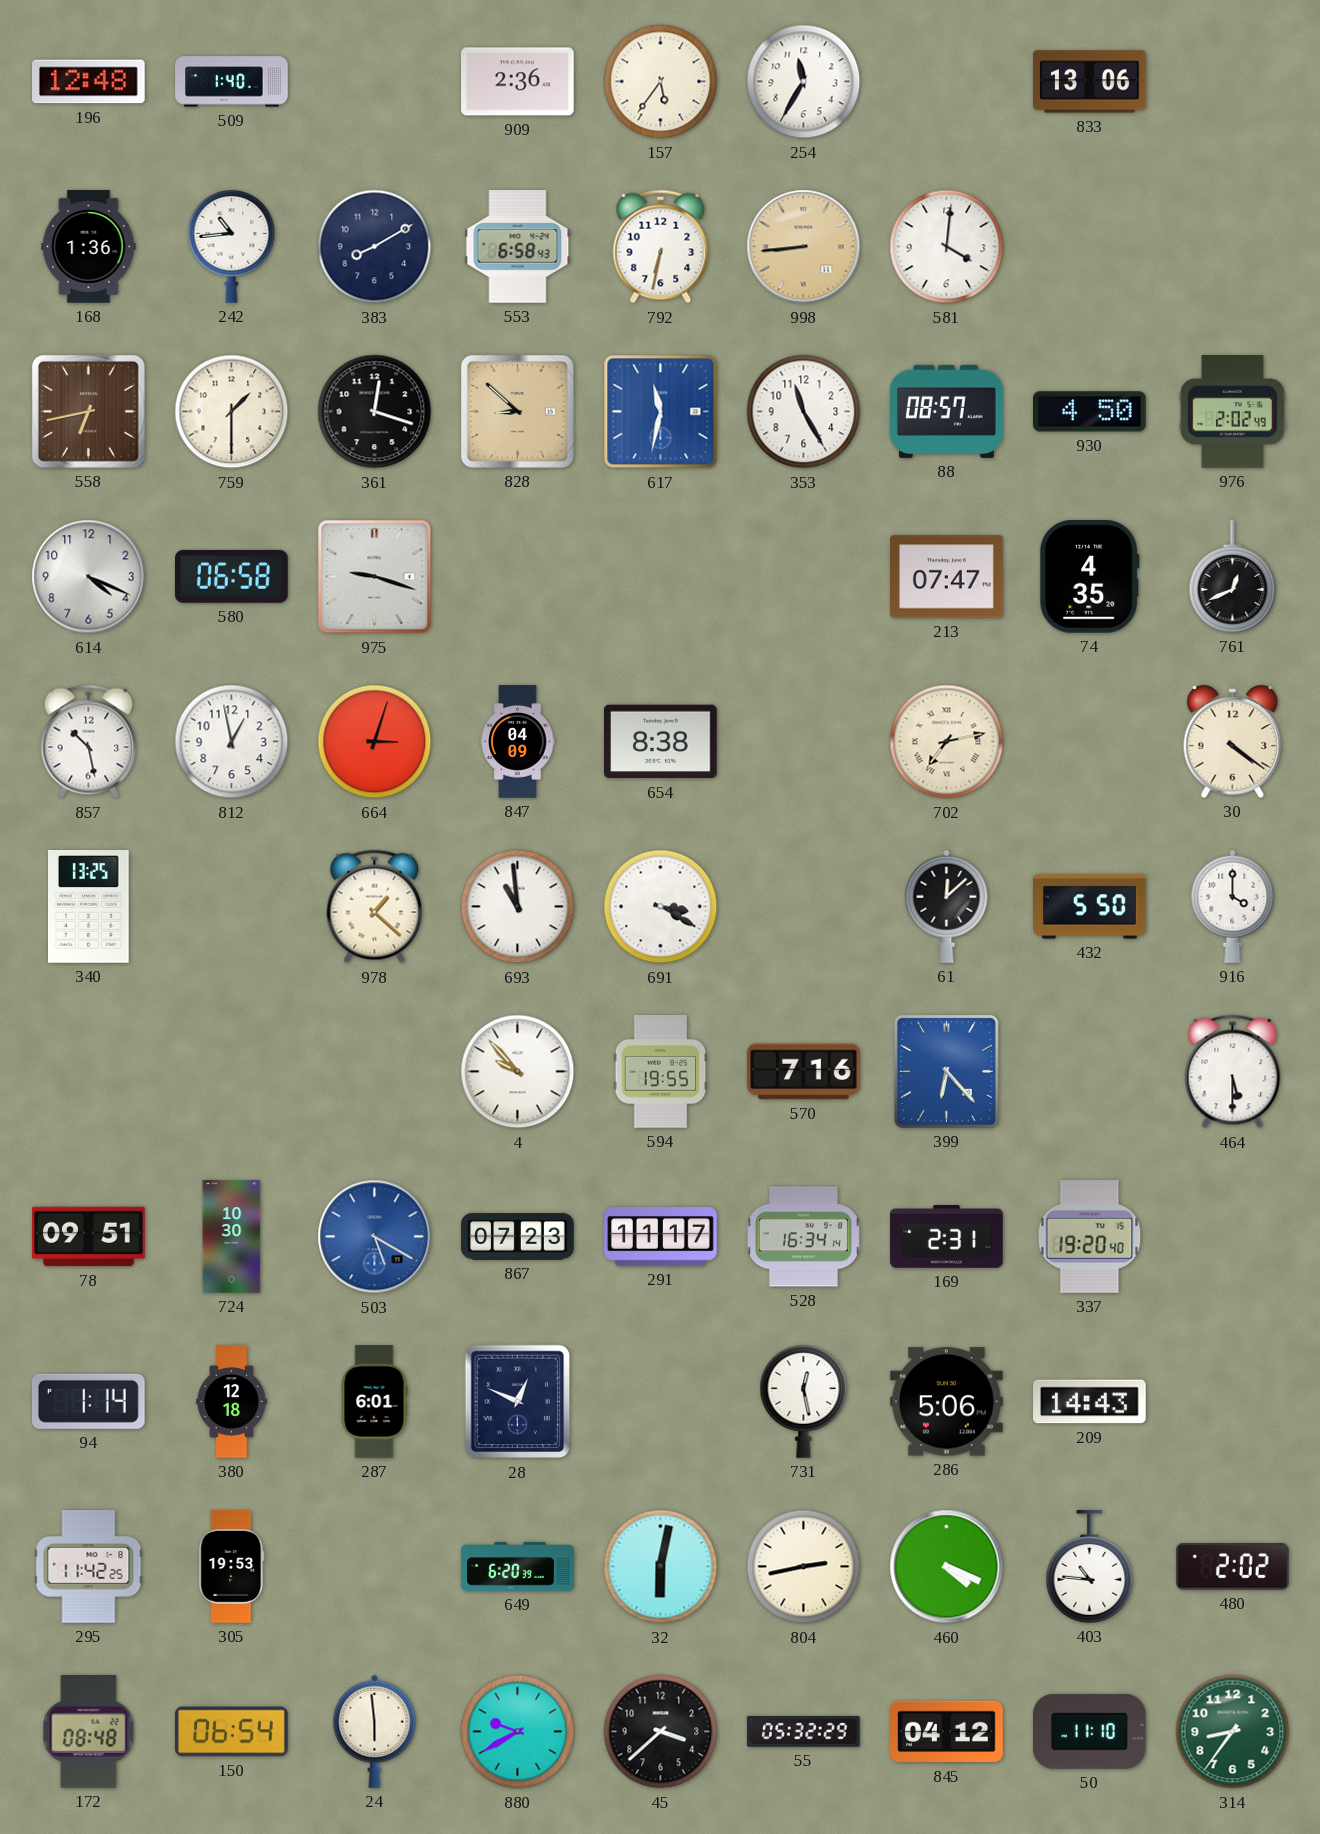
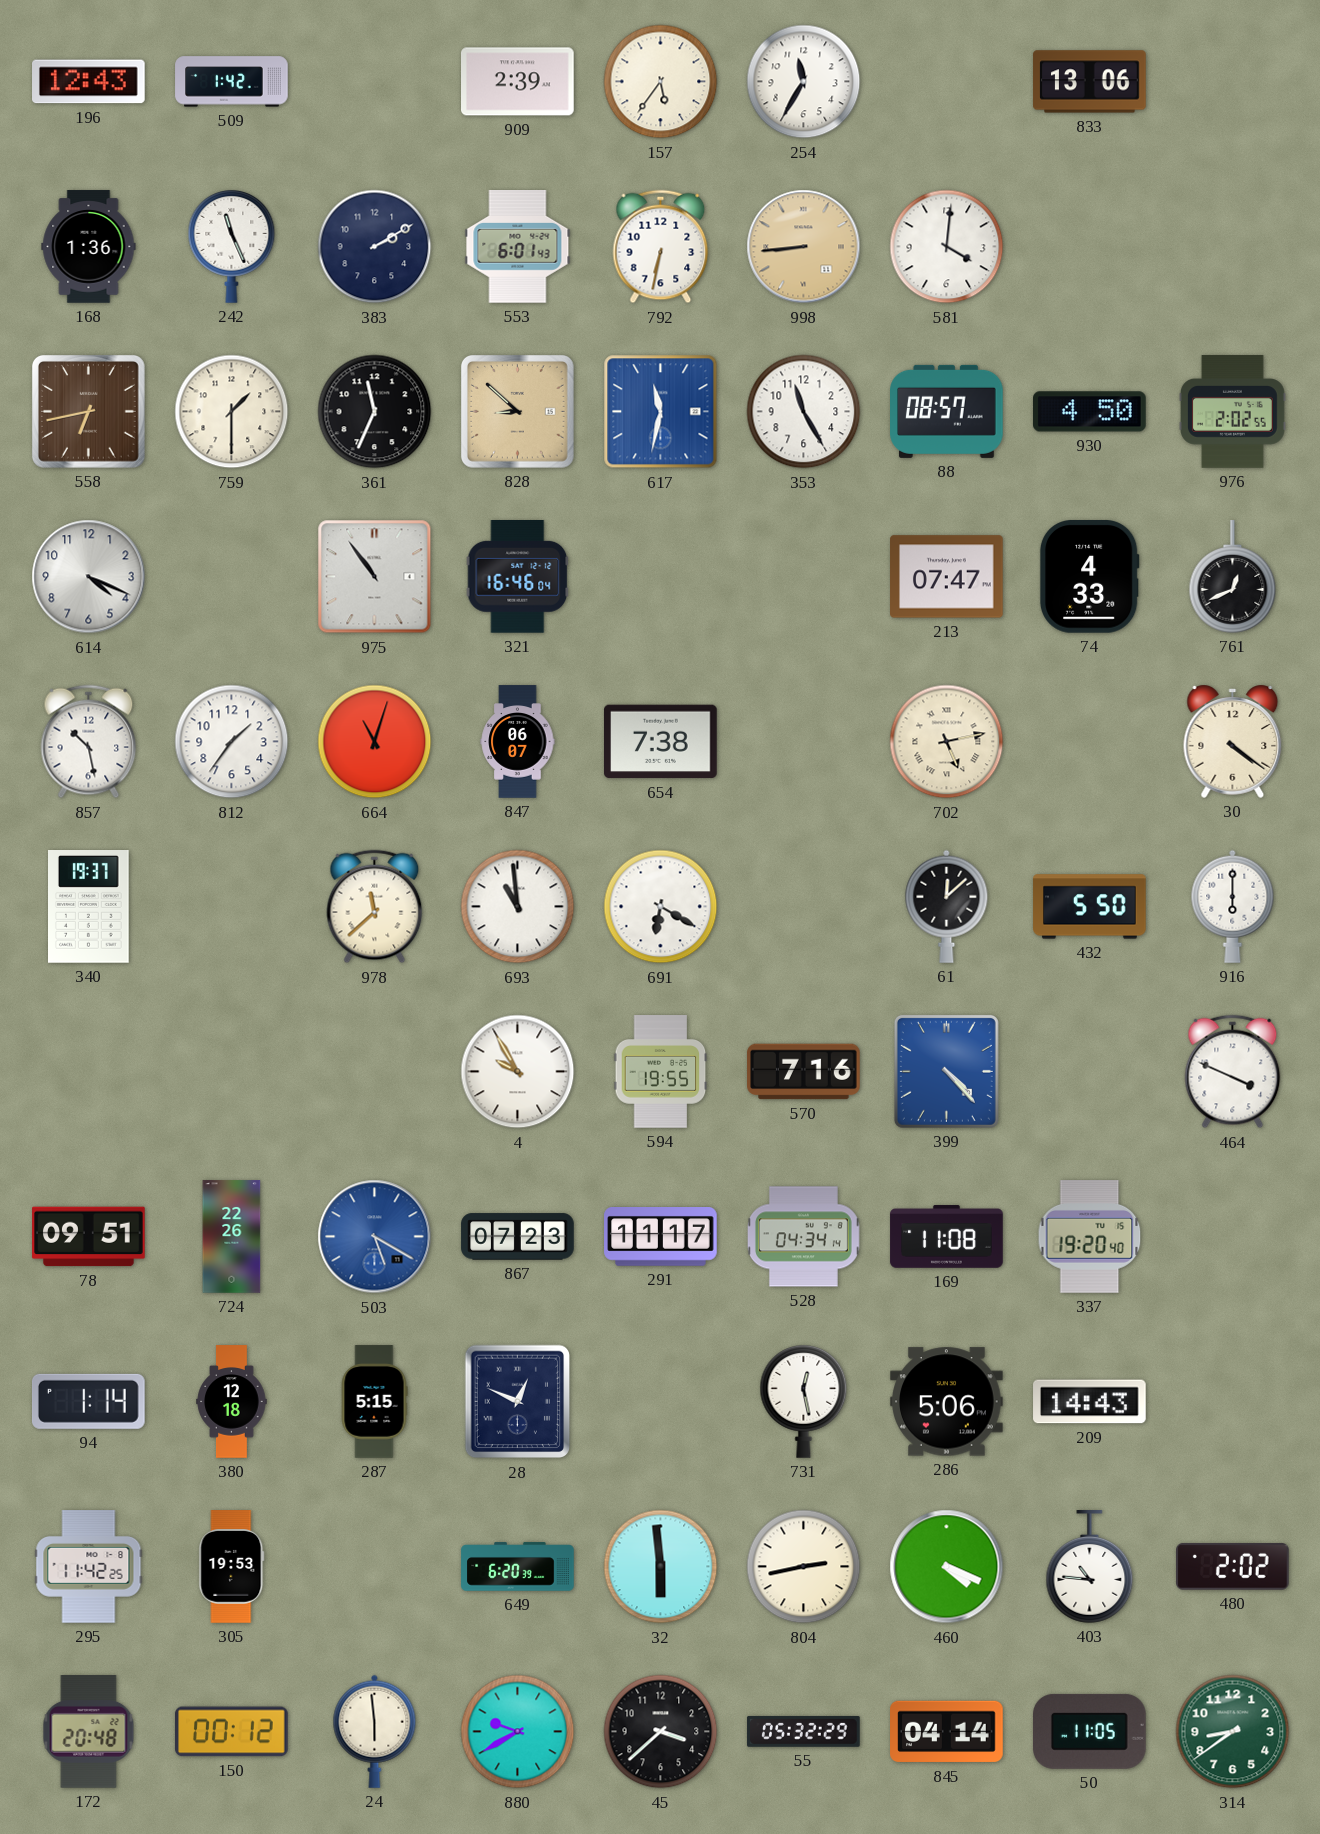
196: 12:48 -> 12:43 (89, 82)
509: 1:40 -> 1:42 (232, 82)
909: 2:36 -> 2:39 (518, 82)
242: 10:44 -> 11:26 (232, 247)
383: 8:10 -> 2:10 (375, 247)
553: 6:58 -> 6:01 (518, 247)
361: 12:18 -> 11:34 (375, 412)
976: 2:02:49 -> 2:02:55 (1232, 412)
580: 06:58 -> none (232, 576)
975: 9:18 -> 10:54 (375, 577)
321: none -> 16:46 (518, 577)
74: 4:35 -> 4:33 (1089, 577)
812: 12:58 -> 1:36 (232, 742)
664: 3:03 -> 11:03 (375, 742)
847: 04:09 -> 06:07 (518, 742)
654: 8:38 -> 7:38 (661, 742)
702: 7:13 -> 5:13 (947, 742)
340: 13:25 -> 19:37 (89, 907)
978: 1:22 -> 11:38 (375, 907)
691: 3:20 -> 6:20 (661, 907)
916: 4:00 -> 6:00 (1233, 906)
4: 9:53 -> 9:55 (518, 1072)
399: 6:23 -> 4:23 (946, 1071)
464: 5:30 -> 3:49 (1233, 1072)
724: 10:30 -> 22:26 (232, 1237)
528: 16:34 -> 04:34 (803, 1237)
169: 2:31 -> 11:08 (947, 1237)
287: 6:01 -> 5:15 (374, 1402)
32: 6:02 -> 5:59 (661, 1567)
172: 08:48 -> 20:48 (89, 1732)
150: 06:54 -> 00:12 (232, 1732)
845: 04:12 -> 04:14 (947, 1732)
50: 11:10 -> 11:05 (1090, 1731)
314: 8:36 -> 8:39 (1233, 1732)
